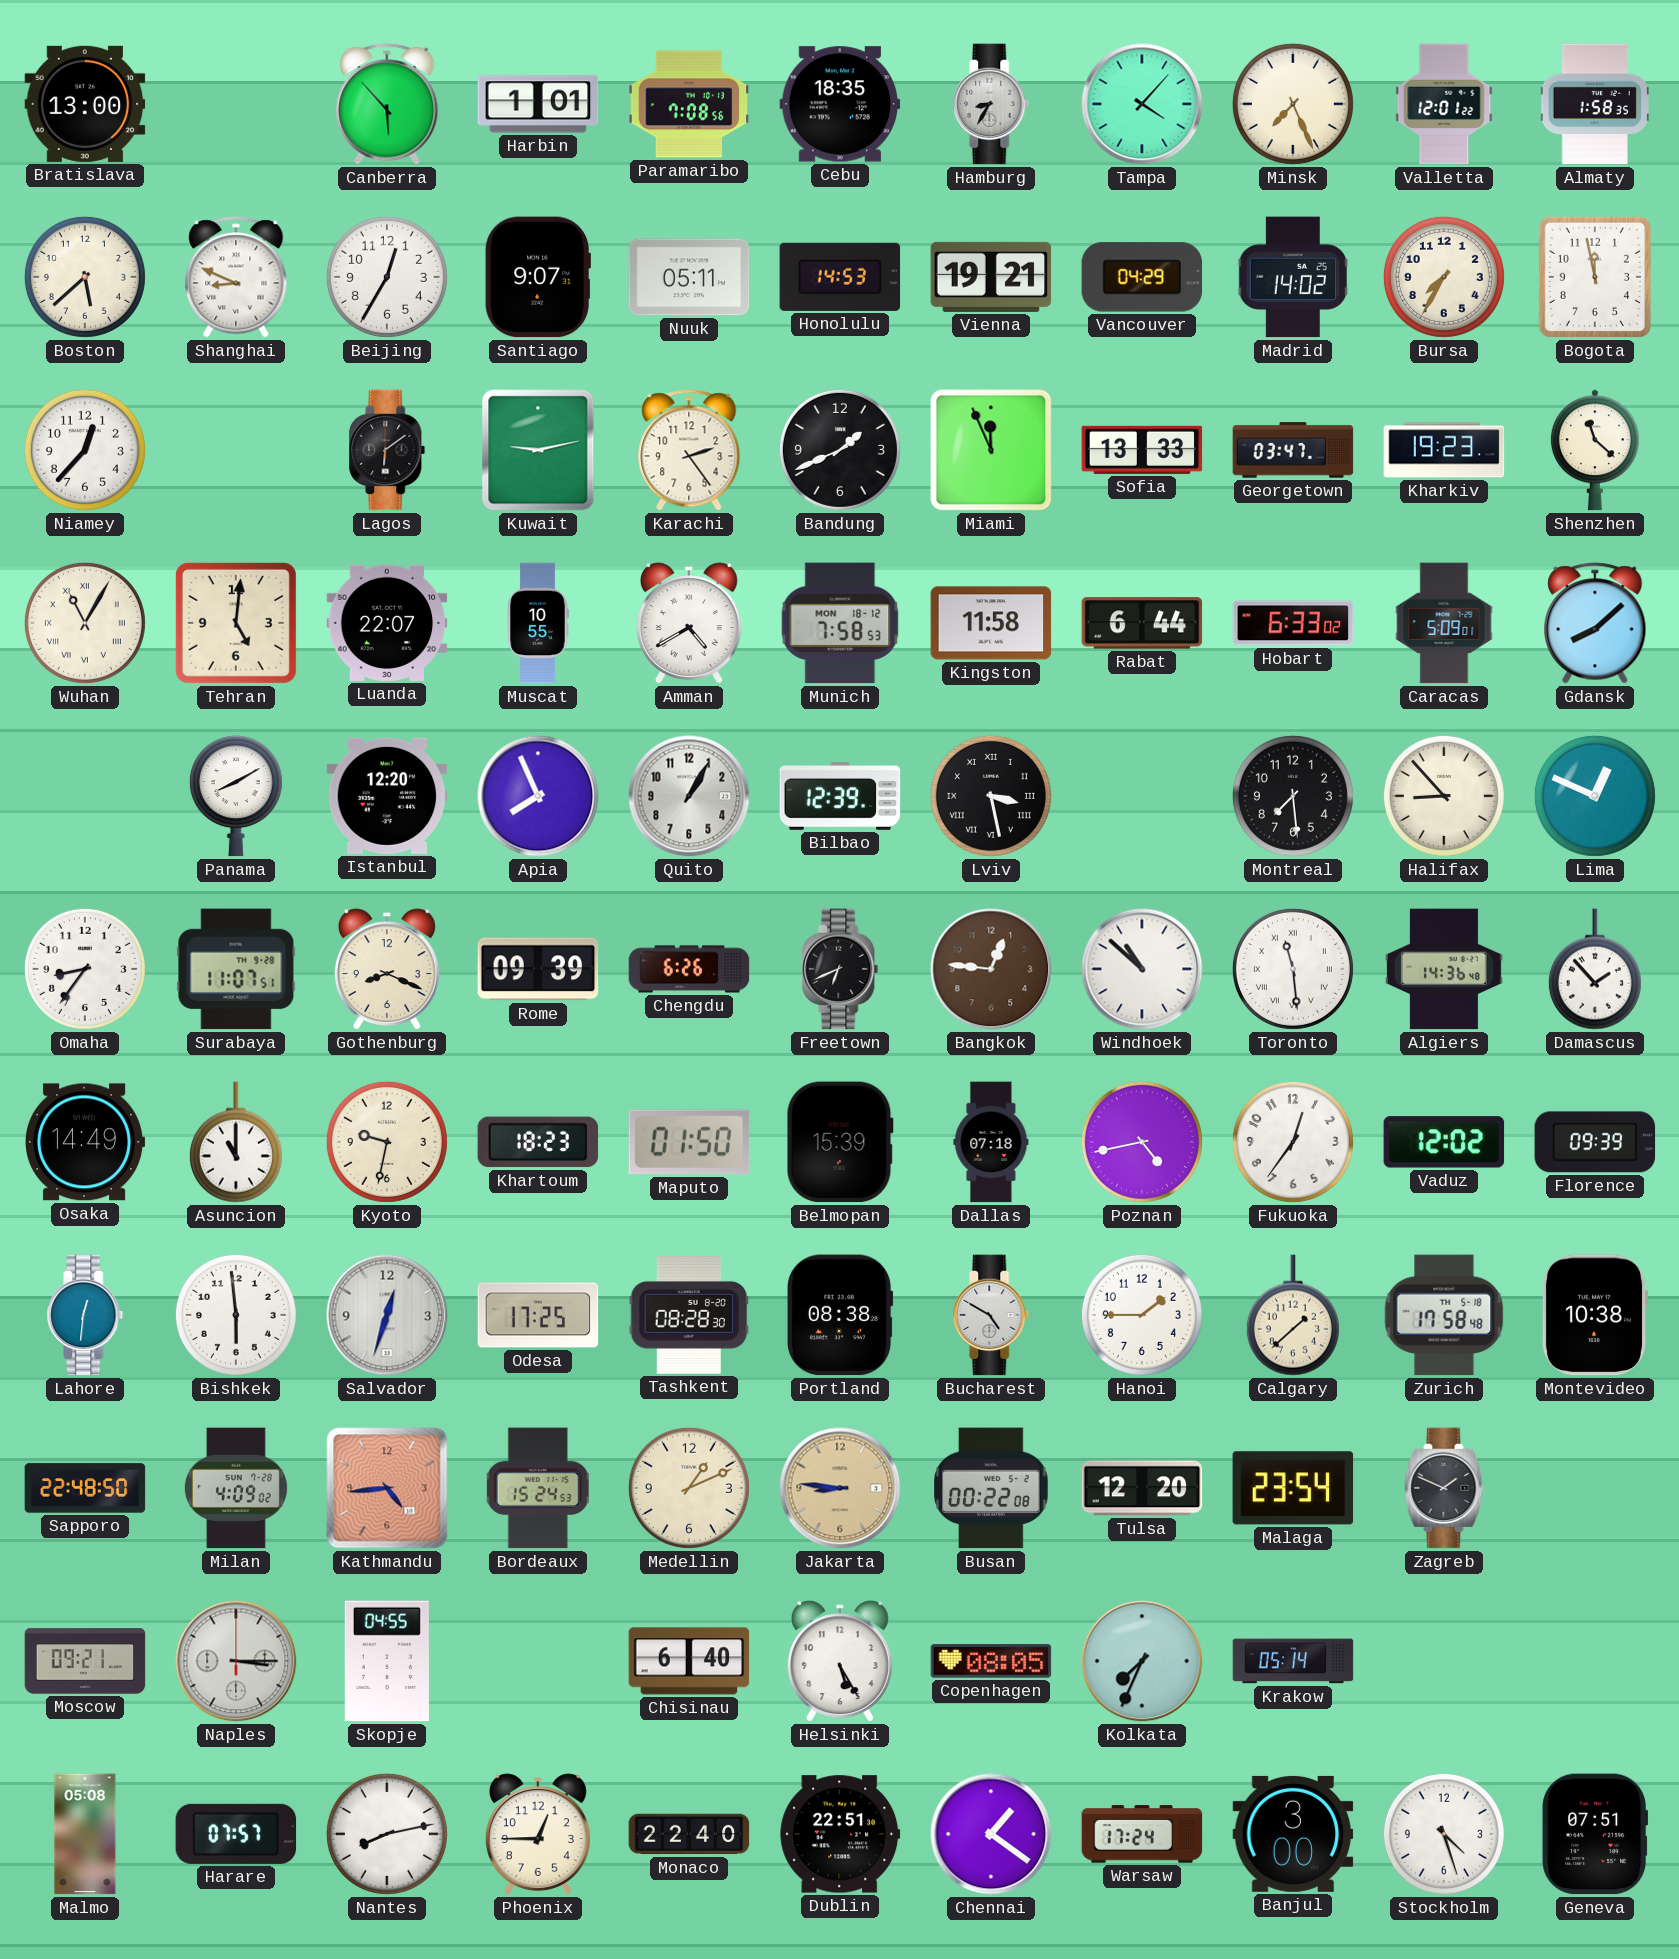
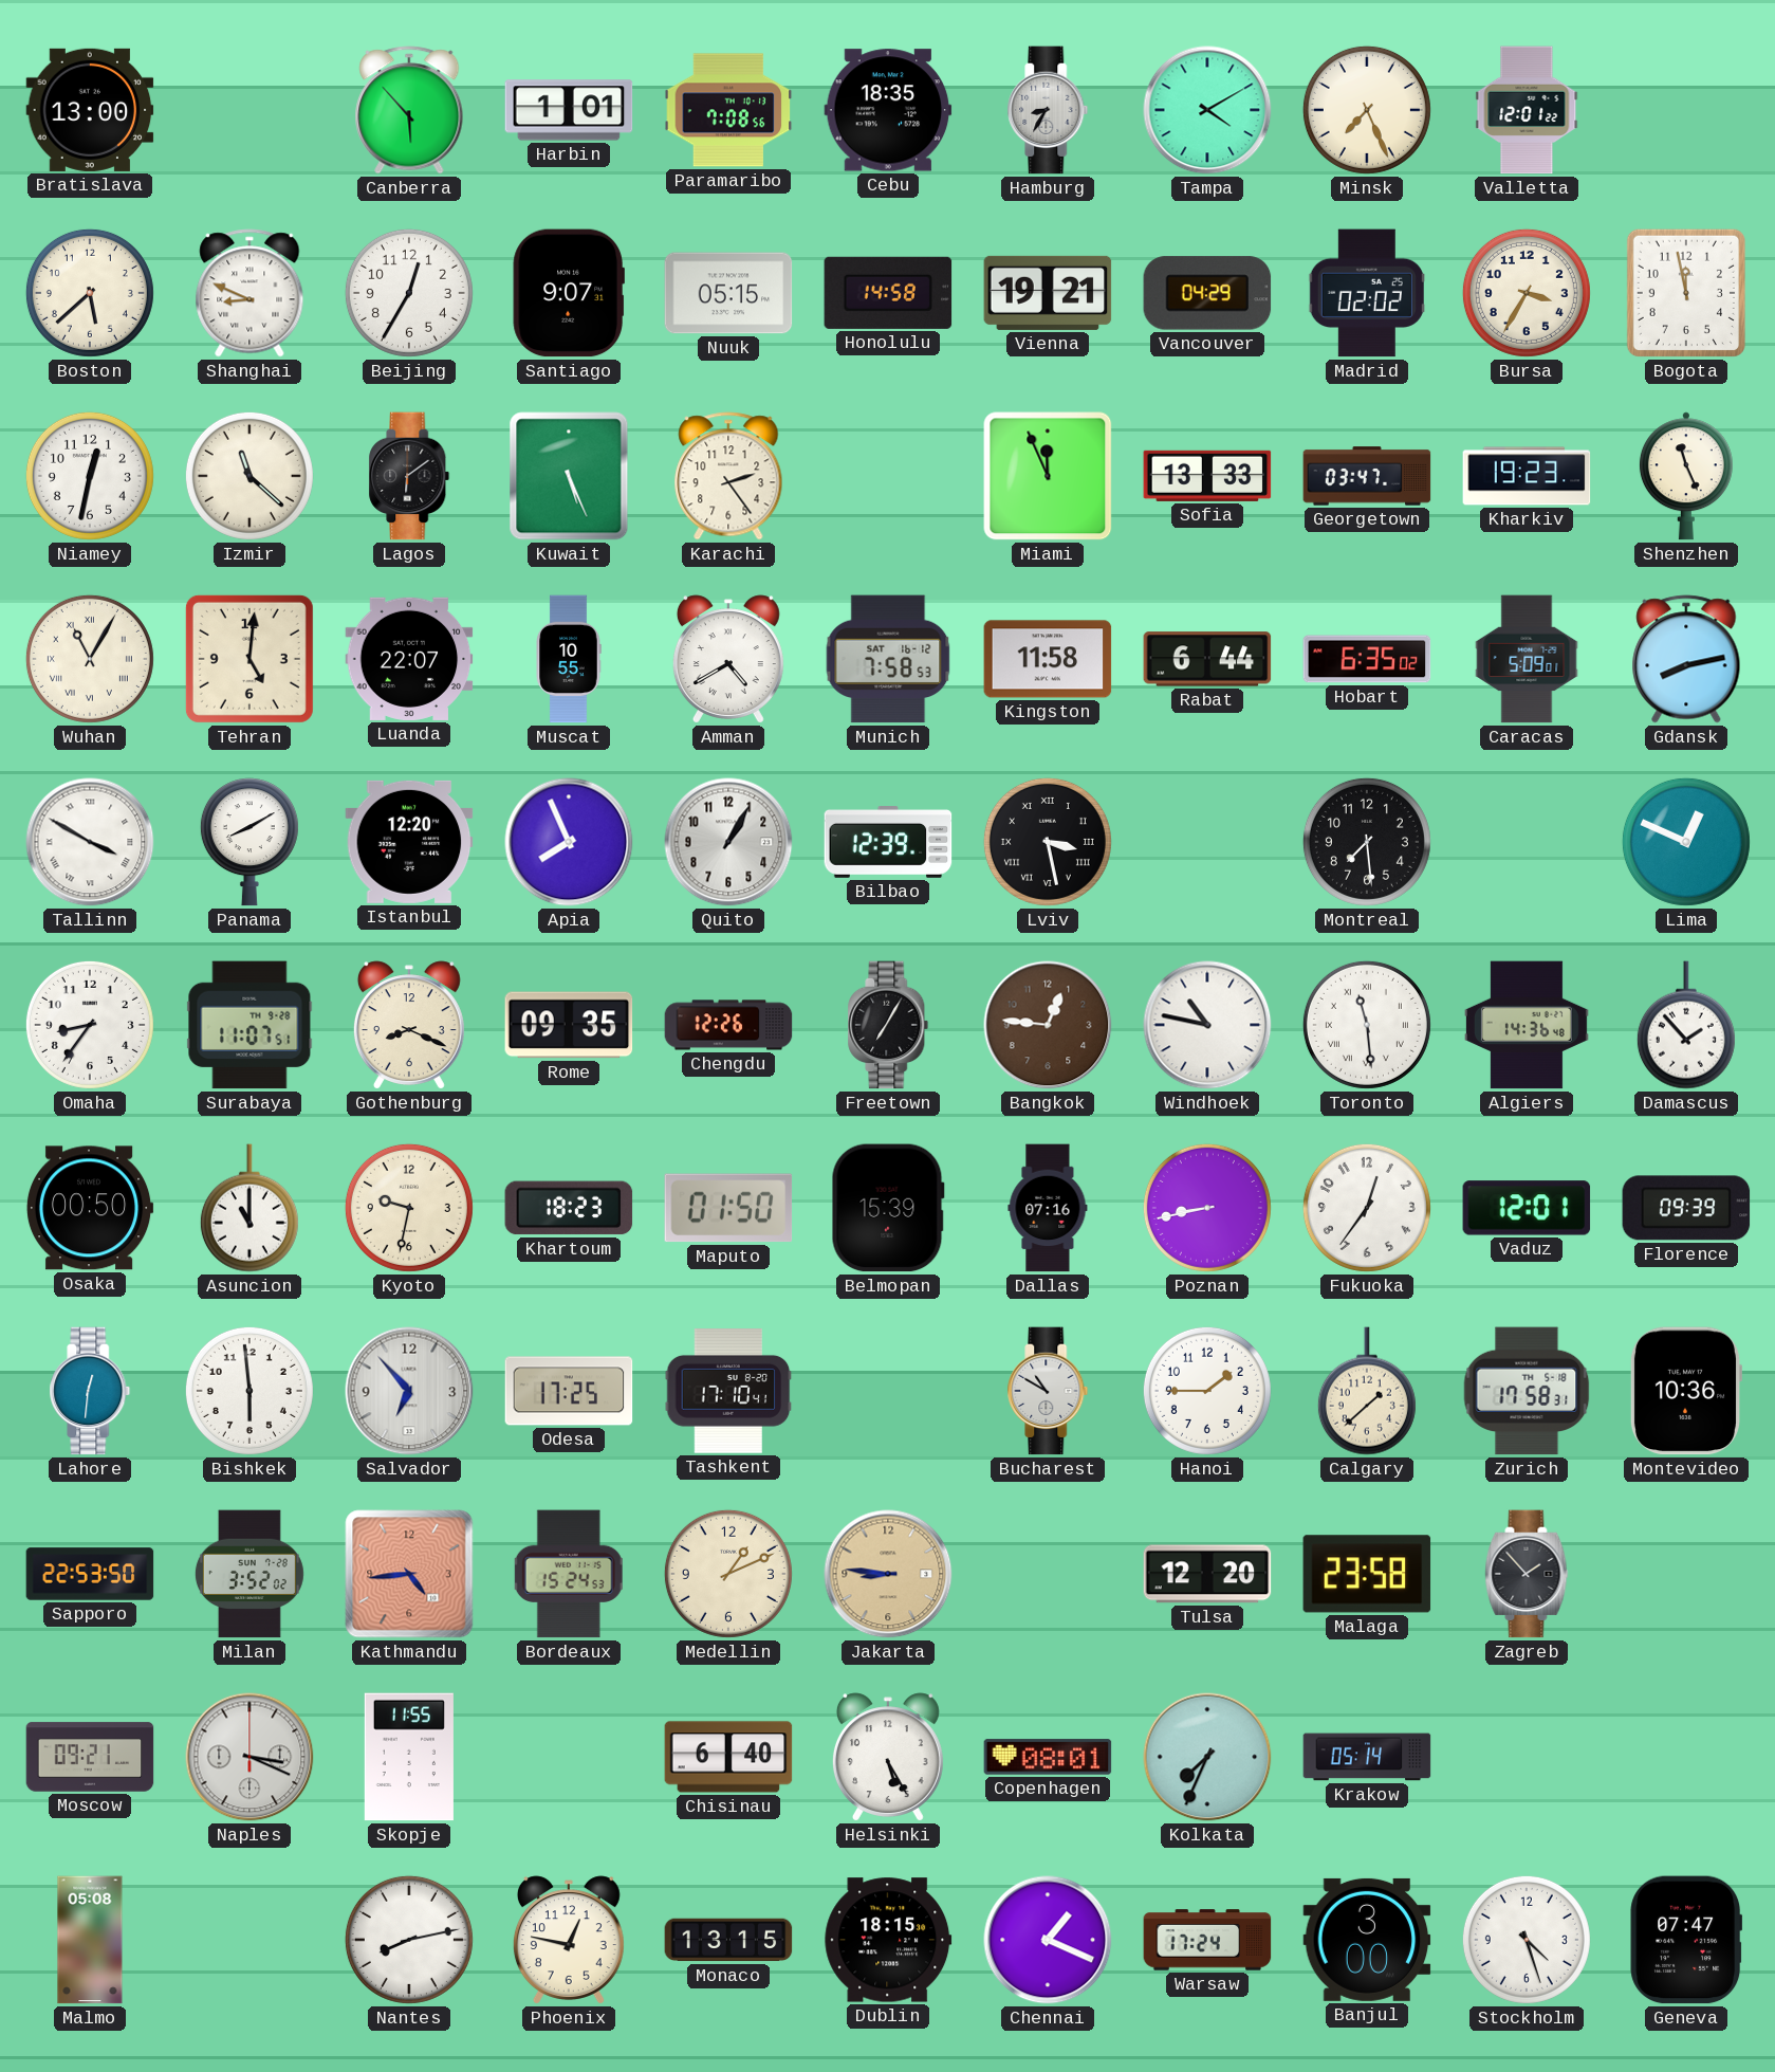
Tampa: 4:07 -> 4:10 (1207, 110)
Almaty: 1:58 -> none (1595, 104)
Nuuk: 05:11 -> 05:15 (728, 293)
Honolulu: 14:53 -> 14:58 (888, 293)
Madrid: 14:02 -> 02:02 (1367, 293)
Bursa: 7:35 -> 3:35 (1527, 293)
Niamey: 12:37 -> 12:32 (90, 476)
Izmir: none -> 11:22 (249, 476)
Kuwait: 9:13 -> 5:26 (569, 476)
Bandung: 1:41 -> none (840, 450)
Shenzhen: 11:22 -> 11:26 (1686, 476)
Munich date: MON 18-12 -> SAT 16-12 (888, 659)
Hobart: 6:33 -> 6:35 (1367, 659)
Gdansk: 8:08 -> 8:13 (1686, 659)
Tallinn: none -> 3:50 (90, 842)
Halifax: 8:53 -> none (1444, 796)
Rome: 09:39 -> 09:35 (569, 1025)
Chengdu: 6:26 -> 12:26 (728, 1025)
Freetown: 6:41 -> 7:05 (888, 1025)
Windhoek: 10:52 -> 10:47 (1207, 1025)
Osaka: 14:49 -> 00:50 (90, 1208)
Dallas: 07:18 -> 07:16 (1048, 1208)
Poznan: 4:43 -> 8:43 (1207, 1208)
Vaduz: 12:02 -> 12:01 (1527, 1208)
Salvador: 12:33 -> 6:53 (409, 1391)
Tashkent: 08:28 -> 17:10 (728, 1392)
Portland: 08:38 -> none (840, 1315)
Bucharest: 4:50 -> 10:50 (1048, 1391)
Zurich: 17:58:48 -> 17:58:31 (1527, 1391)
Montevideo: 10:38 -> 10:36 (1685, 1391)
Sapporo: 22:48 -> 22:53 (90, 1574)
Milan: 4:09 -> 3:52 (249, 1574)
Busan: 00:22 -> none (991, 1488)
Malaga: 23:54 -> 23:58 (1367, 1574)
Zagreb: 1:49 -> 1:53 (1527, 1574)
Naples: 3:15 -> 3:19 (249, 1757)
Skopje: 04:55 -> 11:55 (409, 1757)
Copenhagen: 08:05 -> 08:01 (1048, 1757)
Harare: 07:57 -> none (236, 1834)
Phoenix: 12:45 -> 12:47 (569, 1940)
Monaco: 22:40 -> 13:15 (728, 1940)
Dublin: 22:51 -> 18:15 (888, 1940)
Chennai: 1:21 -> 1:19 (1048, 1940)
Geneva: 07:51 -> 07:47 (1686, 1940)
